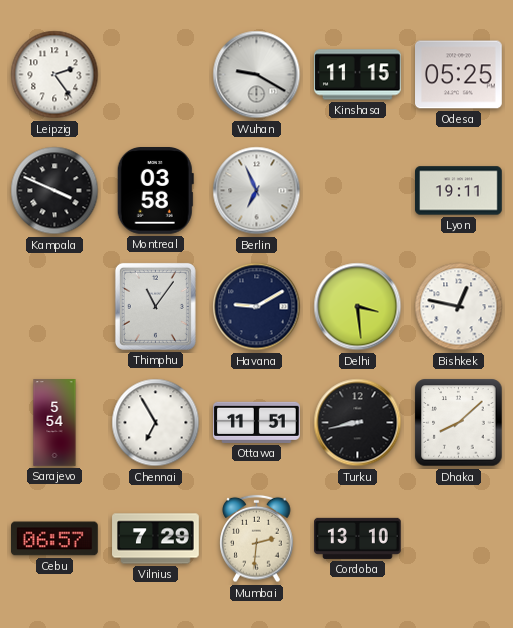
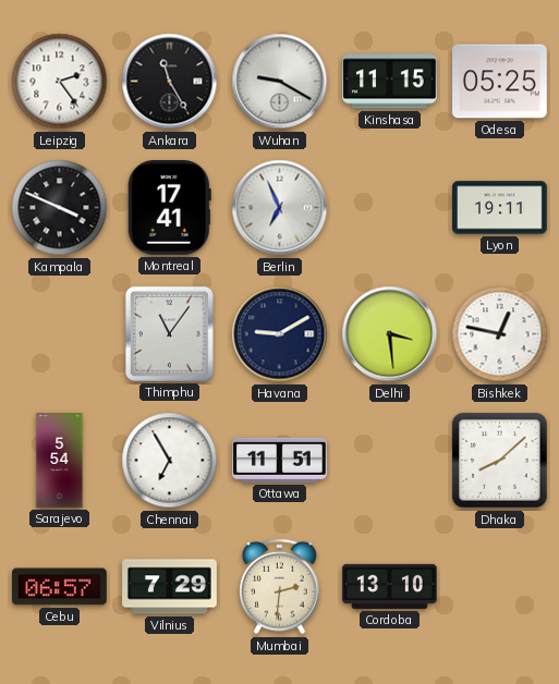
Ankara: none -> 11:25 (170, 82)
Montreal: 03:58 -> 17:41 (169, 208)
Turku: 8:43 -> none (358, 423)
